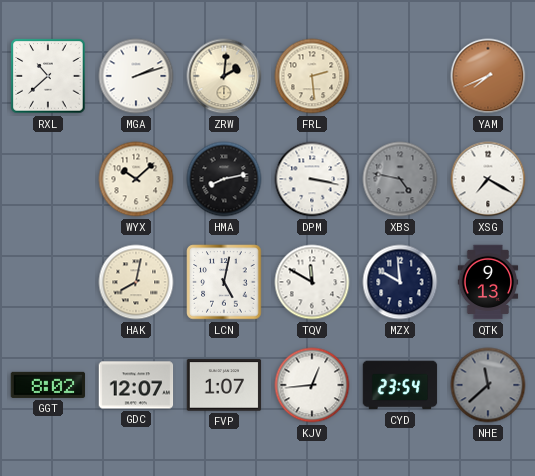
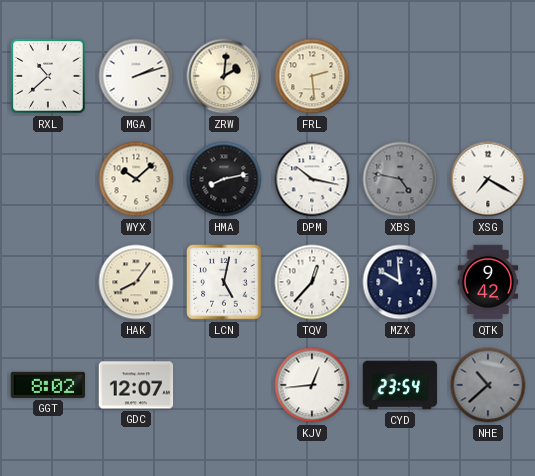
YAM: 7:41 -> none (488, 76)
DPM: 3:17 -> 10:17 (312, 179)
HAK: 8:02 -> 8:06 (136, 282)
TQV: 11:50 -> 12:37 (312, 282)
QTK: 9:13 -> 9:42 (488, 282)
FVP: 1:07 -> none (224, 385)
NHE: 11:38 -> 10:38 (488, 385)
